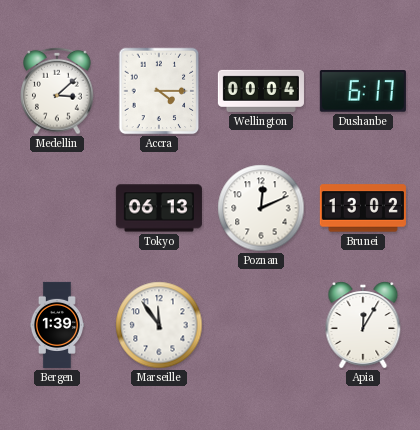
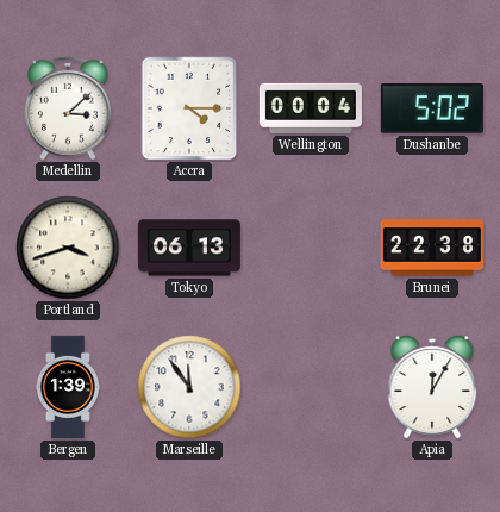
Dushanbe: 6:17 -> 5:02 (432, 110)
Portland: none -> 3:42 (68, 248)
Poznan: 12:11 -> none (261, 208)
Brunei: 13:02 -> 22:38 (432, 248)
